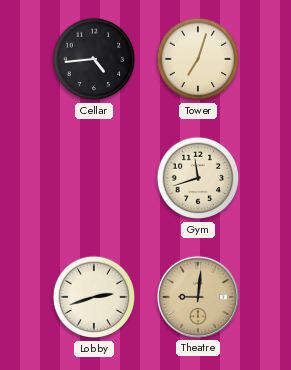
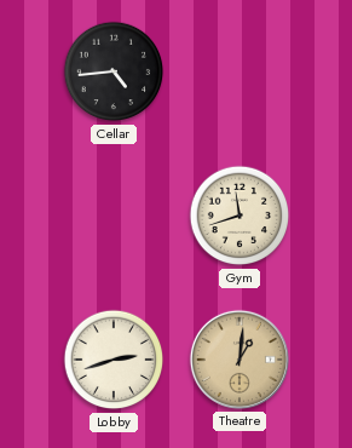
Tower: 7:03 -> none (198, 59)
Theatre: 9:01 -> 1:01 (240, 360)
